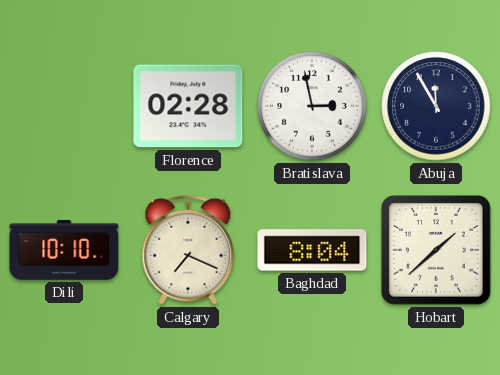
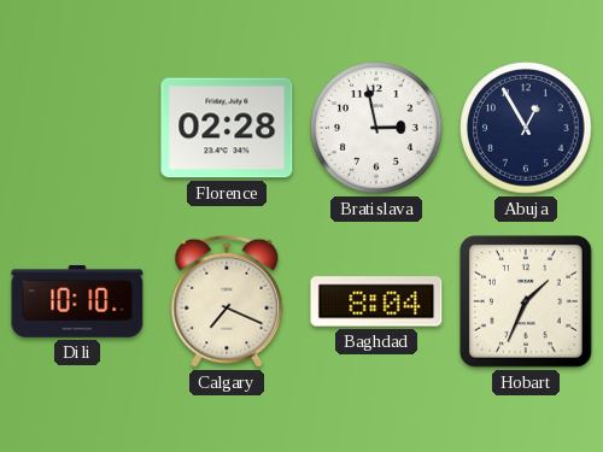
Abuja: 11:55 -> 12:55 (526, 128)
Hobart: 1:38 -> 1:34 (527, 303)
